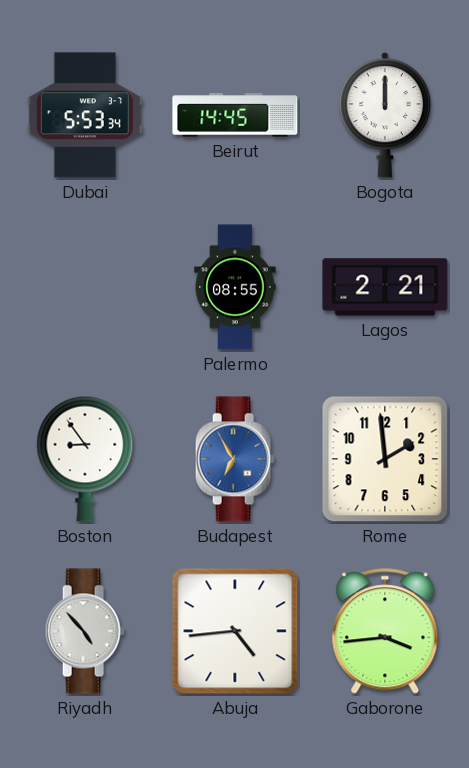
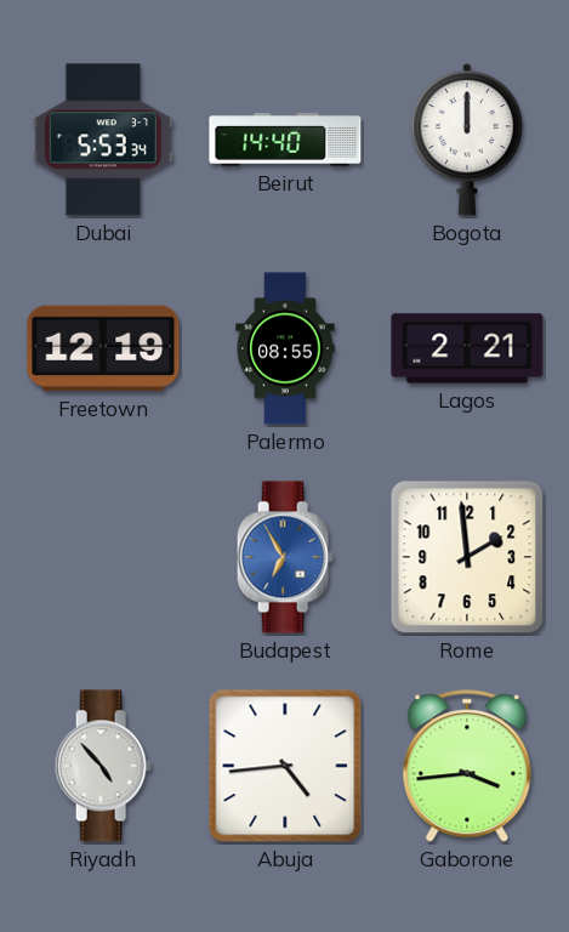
Beirut: 14:45 -> 14:40 (285, 140)
Freetown: none -> 12:19 (103, 348)
Boston: 8:54 -> none (85, 459)
